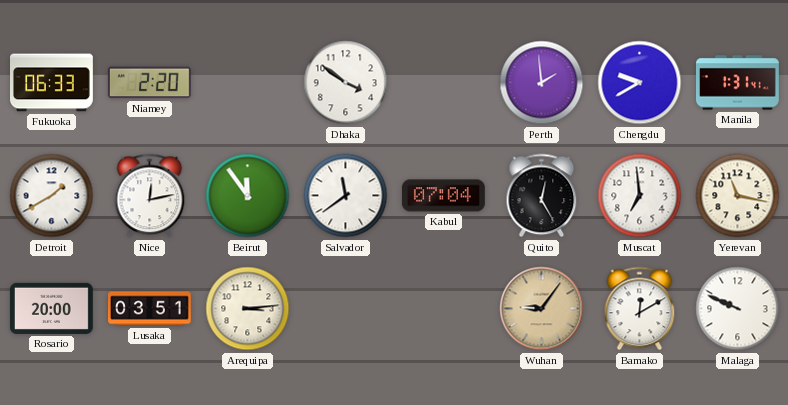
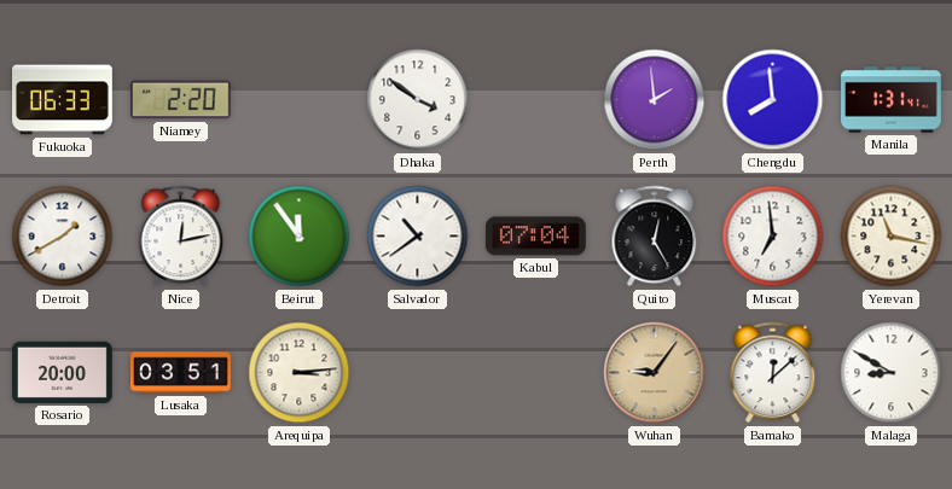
Chengdu: 9:40 -> 7:59 (773, 100)
Salvador: 11:39 -> 10:39 (418, 237)
Bamako: 12:10 -> 12:08 (773, 373)
Malaga: 9:49 -> 8:50 (892, 373)
